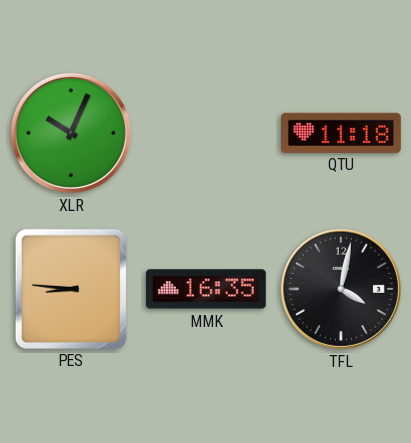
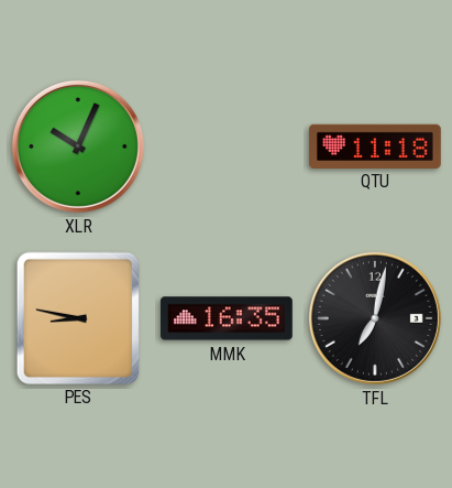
PES: 8:46 -> 8:47 (77, 317)
TFL: 4:02 -> 7:02 (375, 318)
